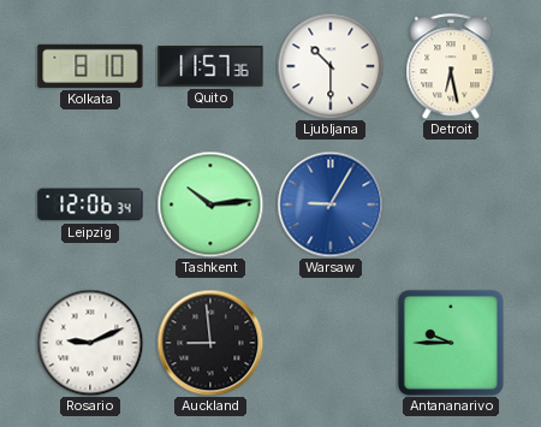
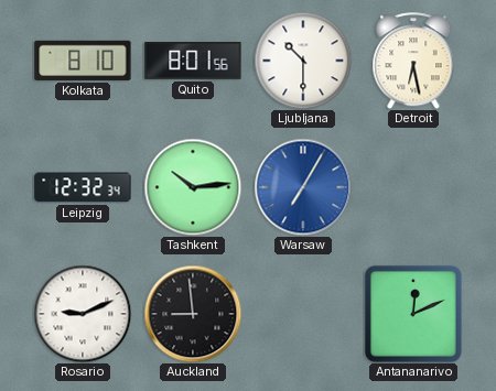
Quito: 11:57 -> 8:01 (193, 62)
Leipzig: 12:06 -> 12:32 (83, 187)
Warsaw: 9:05 -> 7:05 (303, 187)
Antananarivo: 9:45 -> 12:11 (413, 314)
